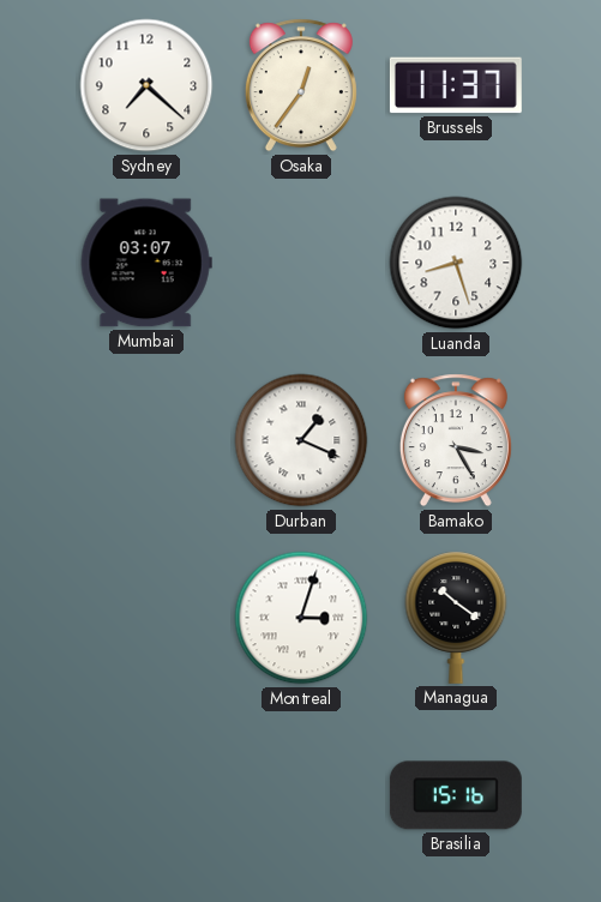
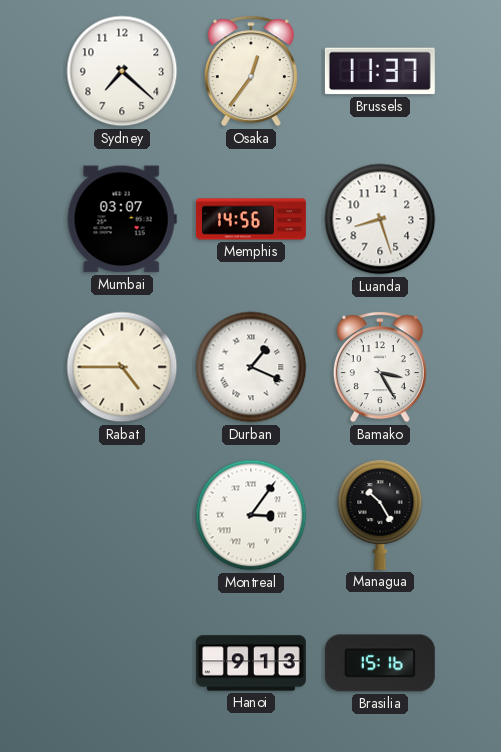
Memphis: none -> 14:56 (251, 219)
Rabat: none -> 4:45 (122, 367)
Montreal: 3:03 -> 3:06 (251, 515)
Managua: 10:21 -> 10:25 (380, 515)
Hanoi: none -> 9:13 (251, 663)
